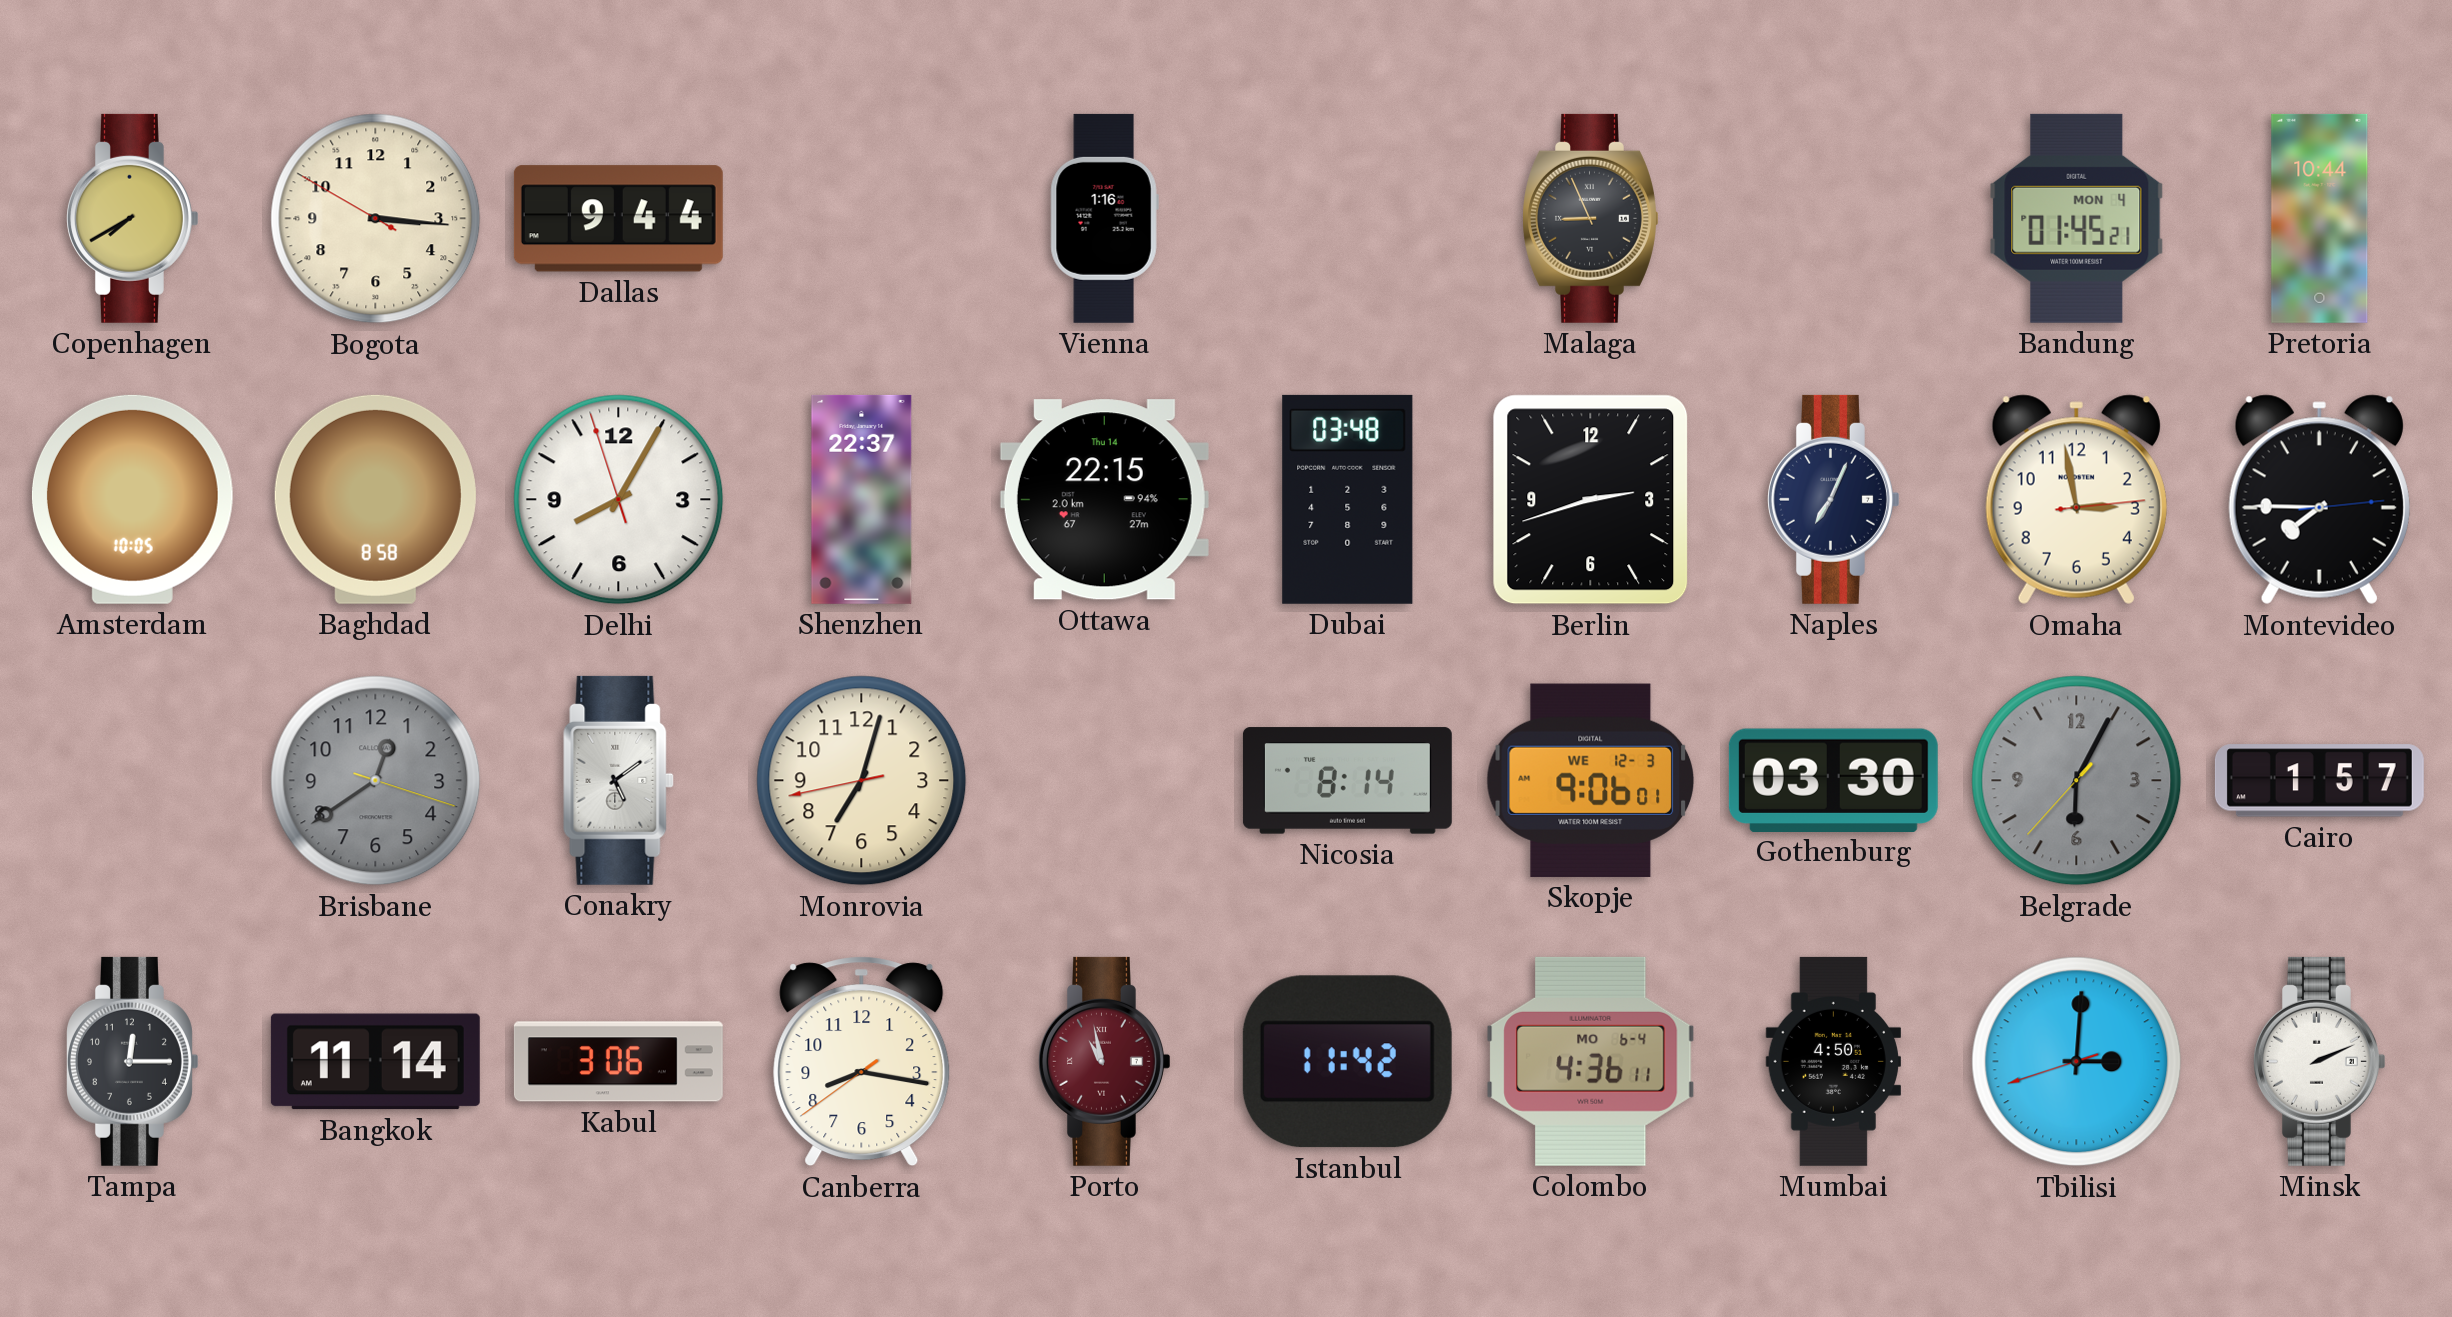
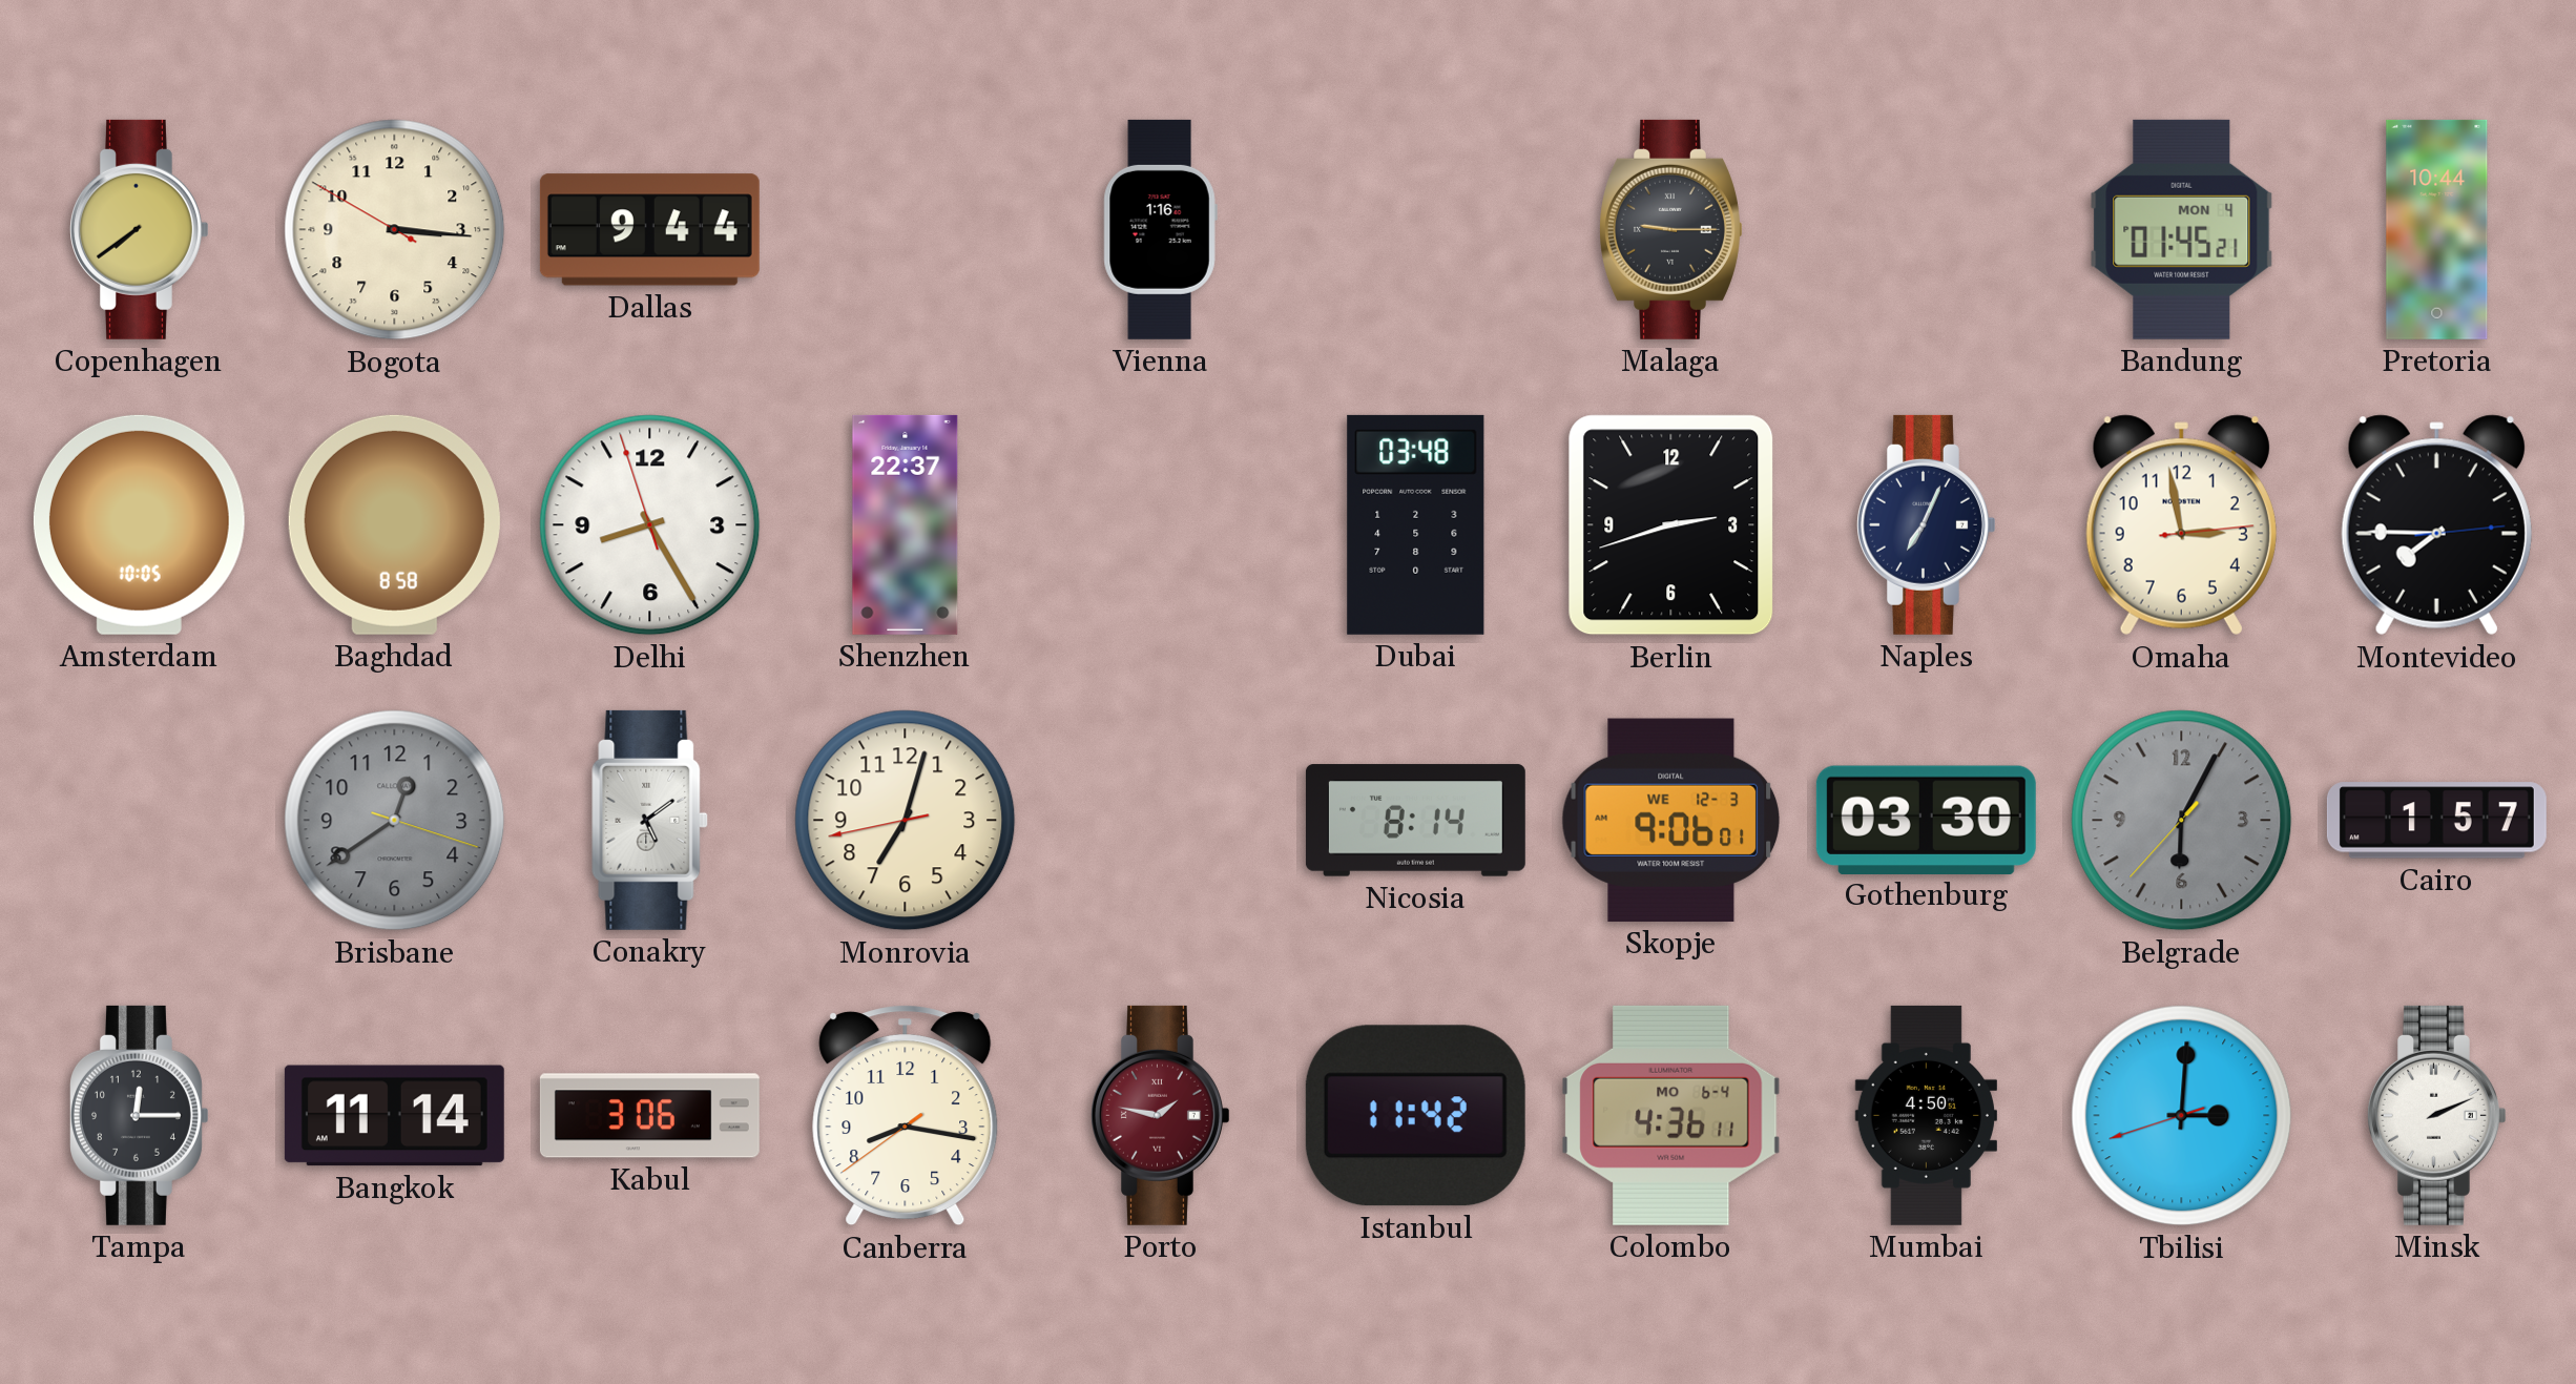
Copenhagen: 7:40 -> 7:39 (140, 229)
Malaga: 8:56 -> 9:15 (1671, 229)
Delhi: 8:04 -> 8:24 (650, 525)
Ottawa: 22:15 -> none (1104, 500)
Porto: 10:58 -> 1:47 (1161, 1115)
